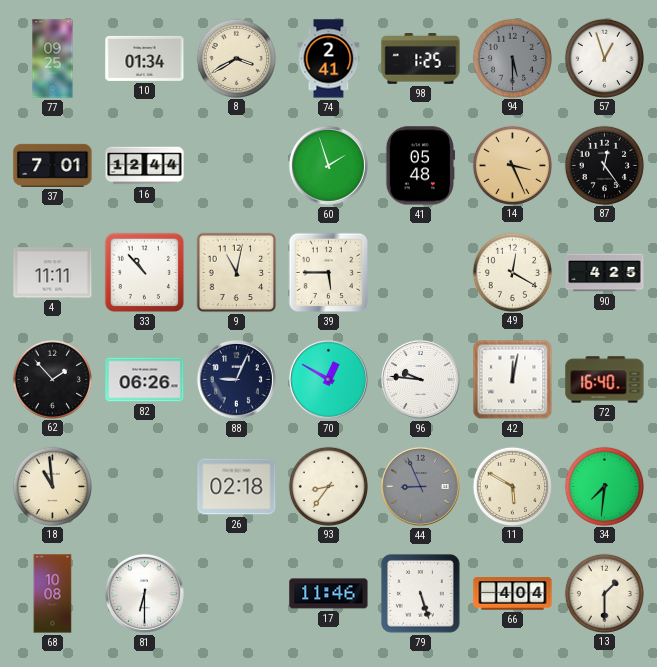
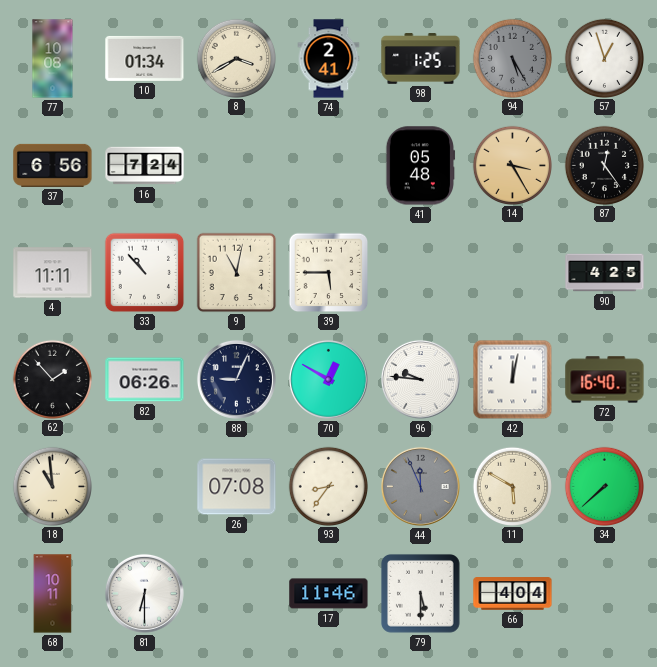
77: 09:25 -> 10:08 (53, 59)
94: 5:30 -> 5:25 (512, 58)
37: 7:01 -> 6:56 (53, 165)
16: 12:44 -> 7:24 (145, 166)
60: 1:57 -> none (328, 165)
14: 3:26 -> 3:25 (512, 165)
49: 12:20 -> none (512, 272)
26: 02:18 -> 07:08 (237, 487)
44: 8:56 -> 11:56 (420, 486)
34: 7:31 -> 7:38 (604, 486)
68: 10:08 -> 10:11 (53, 594)
79: 5:27 -> 5:30 (420, 593)
13: 1:30 -> none (604, 593)
